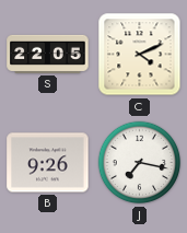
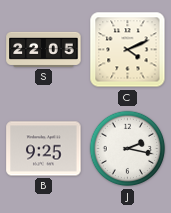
B: 9:26 -> 9:25 (44, 149)
J: 7:17 -> 2:17 (128, 149)
